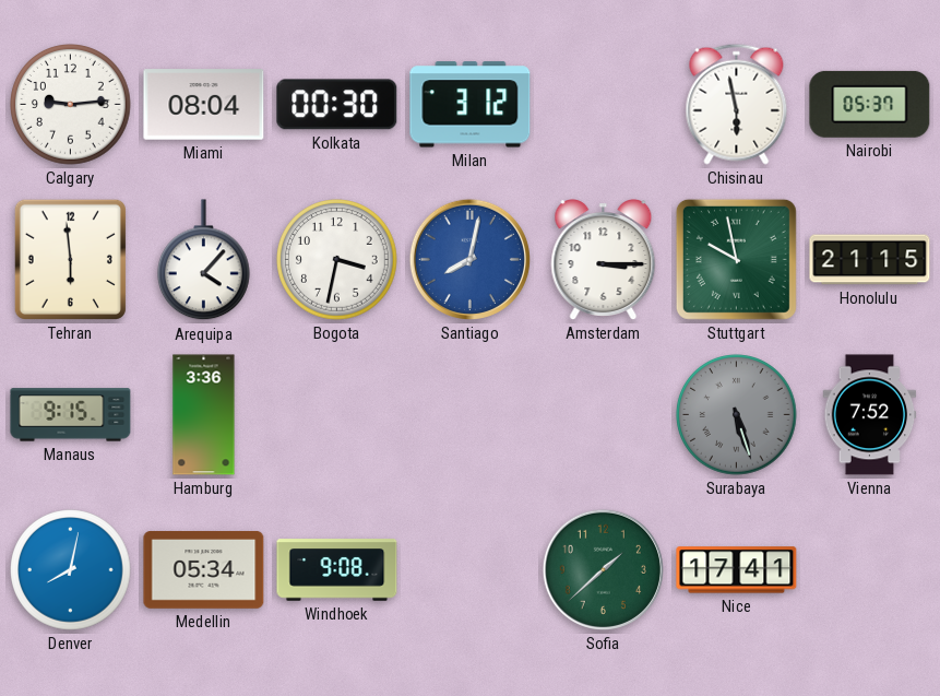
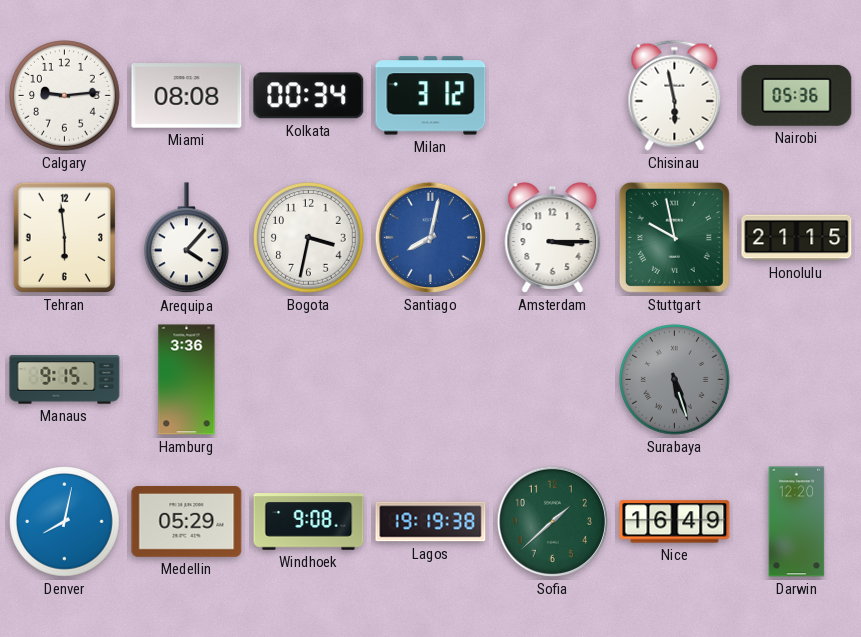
Miami: 08:04 -> 08:08 (187, 96)
Kolkata: 00:30 -> 00:34 (309, 96)
Nairobi: 05:37 -> 05:36 (797, 95)
Vienna: 7:52 -> none (870, 415)
Medellin: 05:34 -> 05:29 (187, 522)
Lagos: none -> 19:19 (431, 522)
Nice: 17:41 -> 16:49 (675, 522)
Darwin: none -> 12:20 (797, 522)
